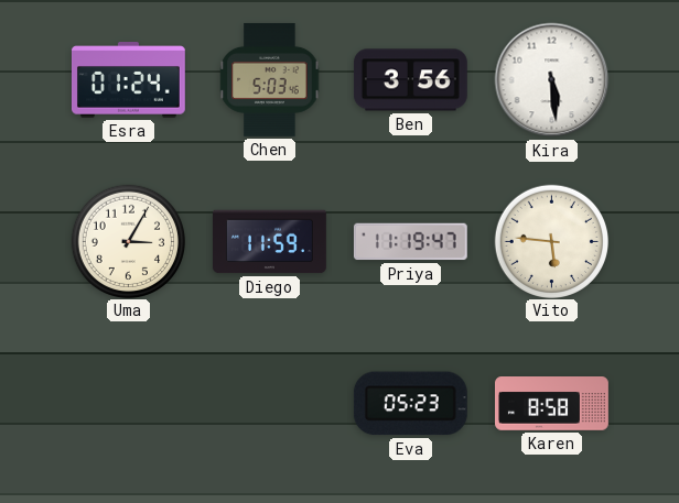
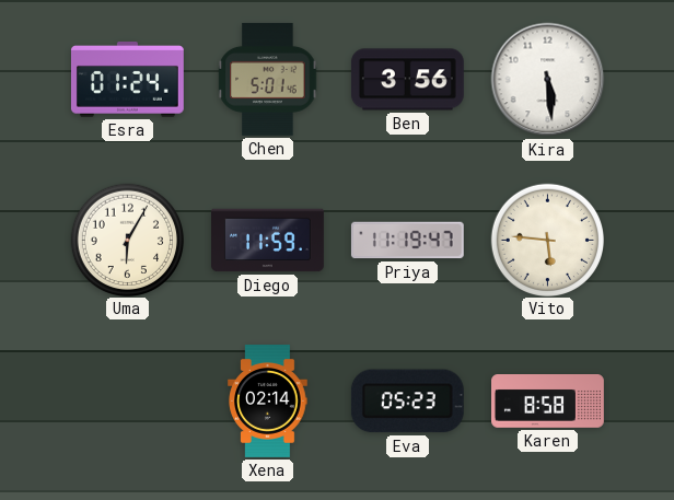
Chen: 5:03 -> 5:01 (268, 79)
Uma: 3:05 -> 6:05 (127, 240)
Xena: none -> 02:14 (268, 402)
